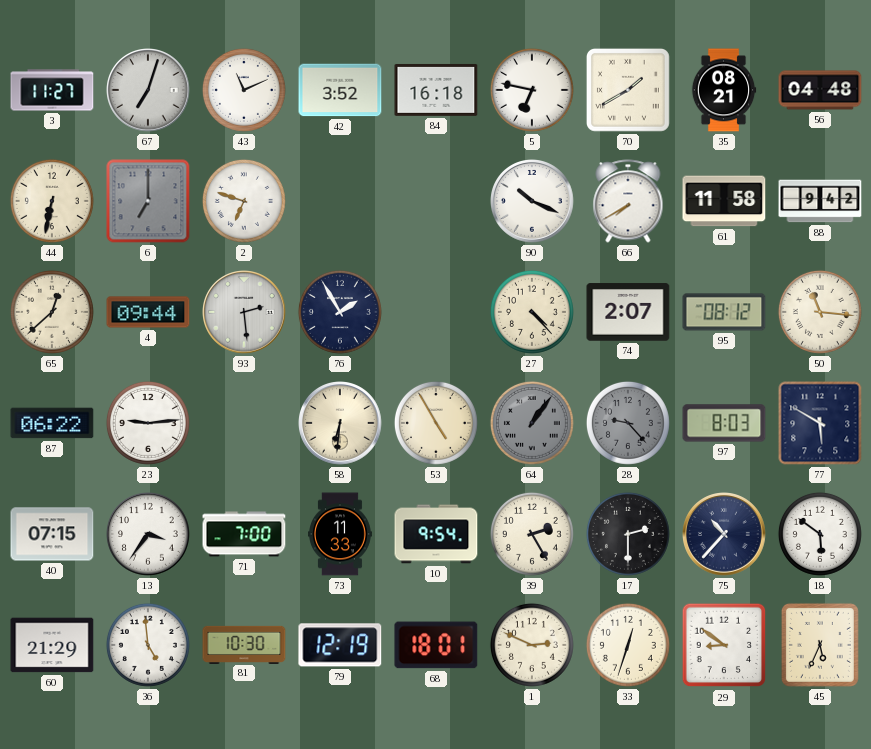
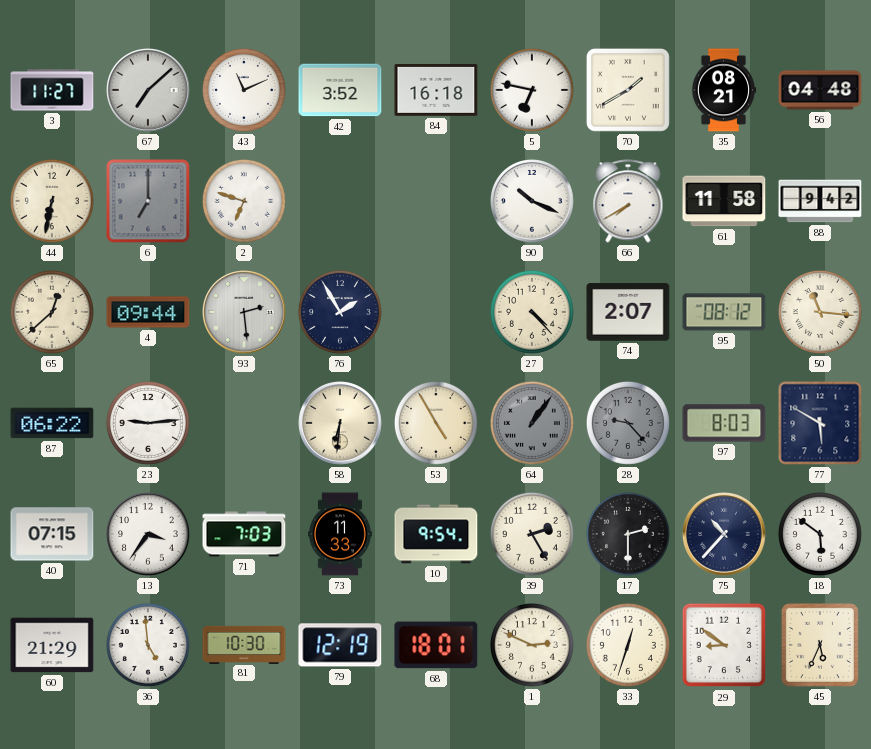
67: 7:03 -> 7:08 (149, 91)
71: 7:00 -> 7:03 (244, 534)
